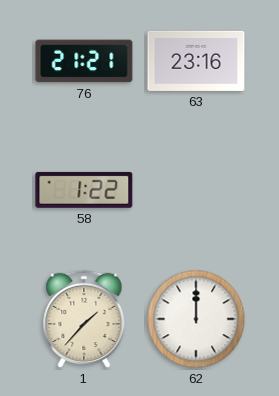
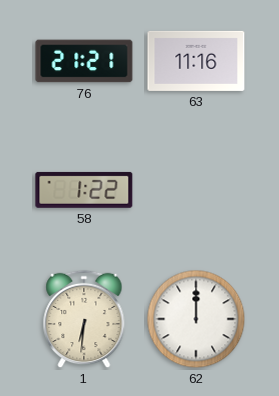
63: 23:16 -> 11:16 (196, 61)
1: 1:37 -> 6:31 (84, 319)
